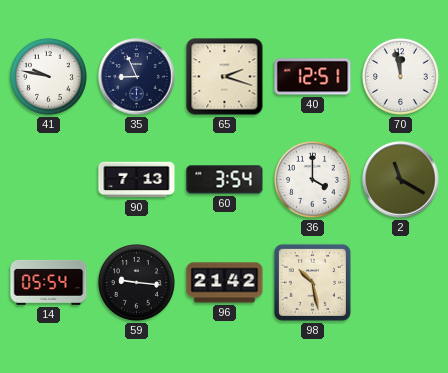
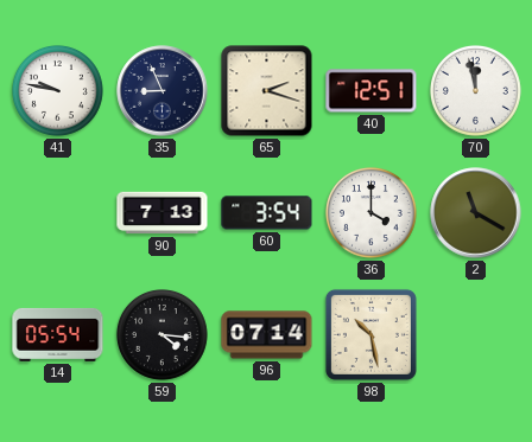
59: 9:16 -> 4:16 (161, 334)
96: 21:42 -> 07:14 (267, 335)
